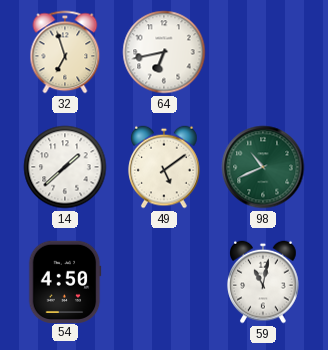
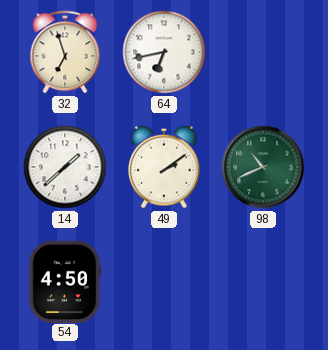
49: 5:09 -> 2:09 (164, 167)
59: 11:02 -> none (263, 282)
